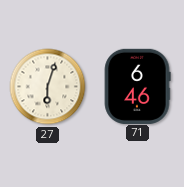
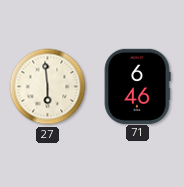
27: 6:03 -> 5:59 (48, 87)
